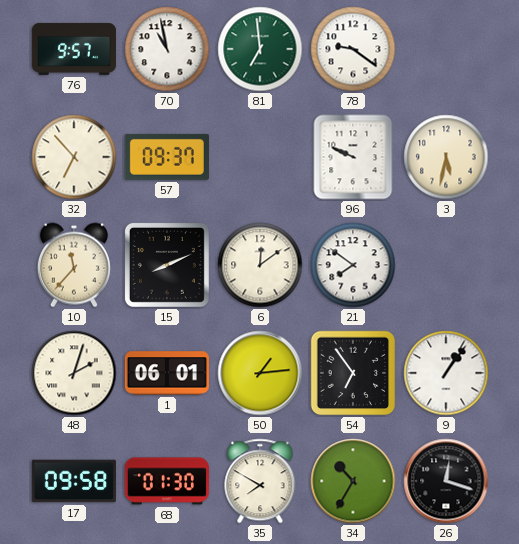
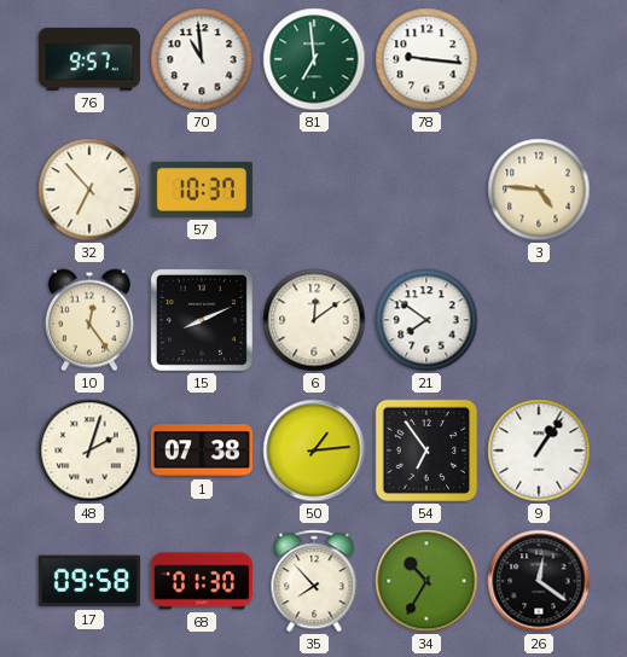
70: 10:58 -> 10:59 (202, 59)
78: 9:21 -> 9:16 (426, 59)
57: 09:37 -> 10:37 (202, 190)
96: 9:49 -> none (353, 157)
3: 5:32 -> 4:46 (539, 190)
10: 11:37 -> 12:24 (89, 320)
1: 06:01 -> 07:38 (202, 450)
35: 7:50 -> 7:53 (314, 581)
26: 12:18 -> 12:21 (539, 581)
